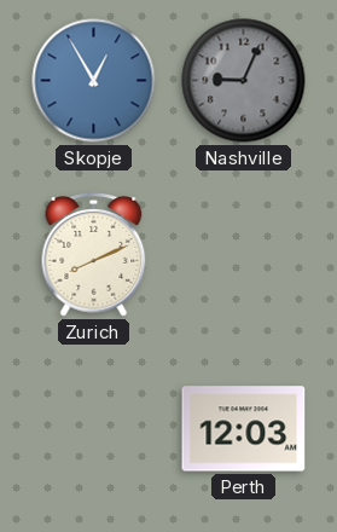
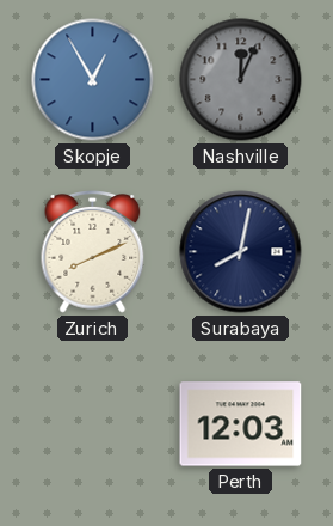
Nashville: 9:04 -> 12:04 (241, 80)
Surabaya: none -> 8:02 (241, 252)
